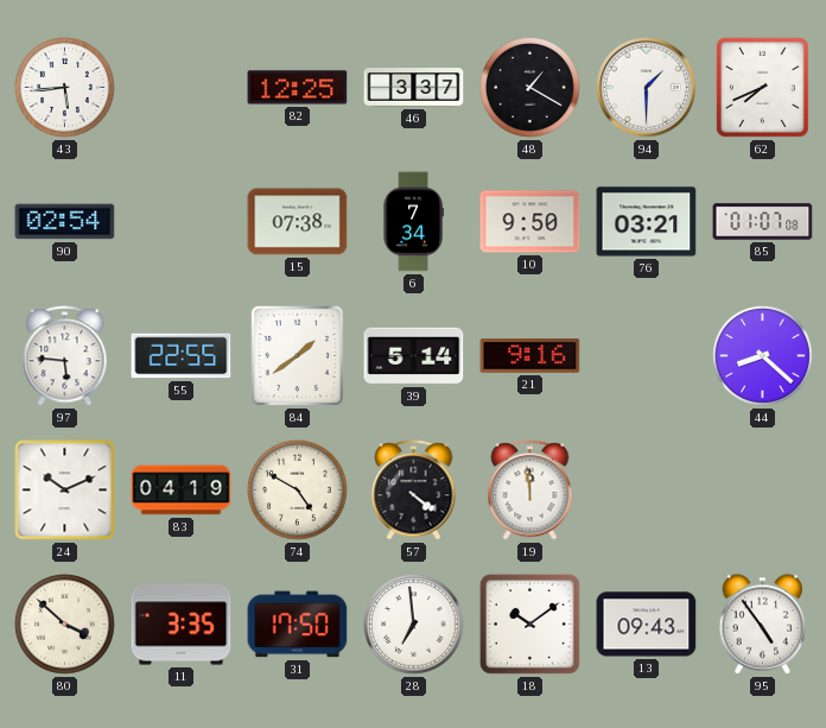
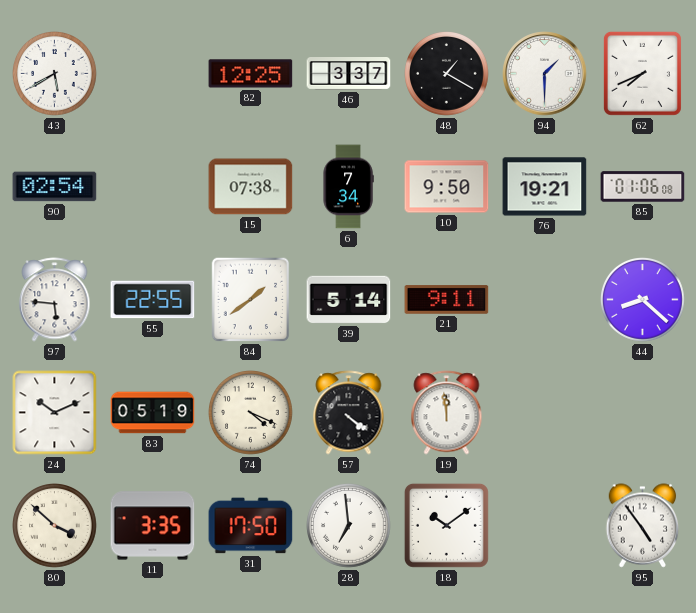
43: 5:44 -> 5:40 (55, 74)
76: 03:21 -> 19:21 (545, 187)
85: 01:07 -> 01:06 (643, 187)
21: 9:16 -> 9:11 (447, 300)
83: 04:19 -> 05:19 (153, 413)
74: 4:50 -> 4:19 (251, 413)
13: 09:43 -> none (647, 625)
